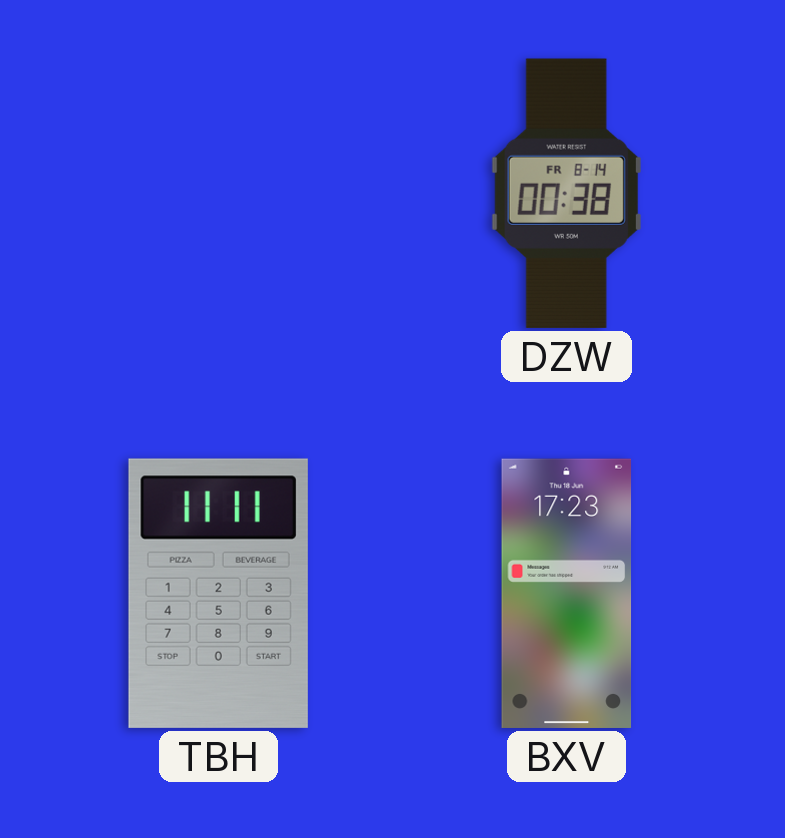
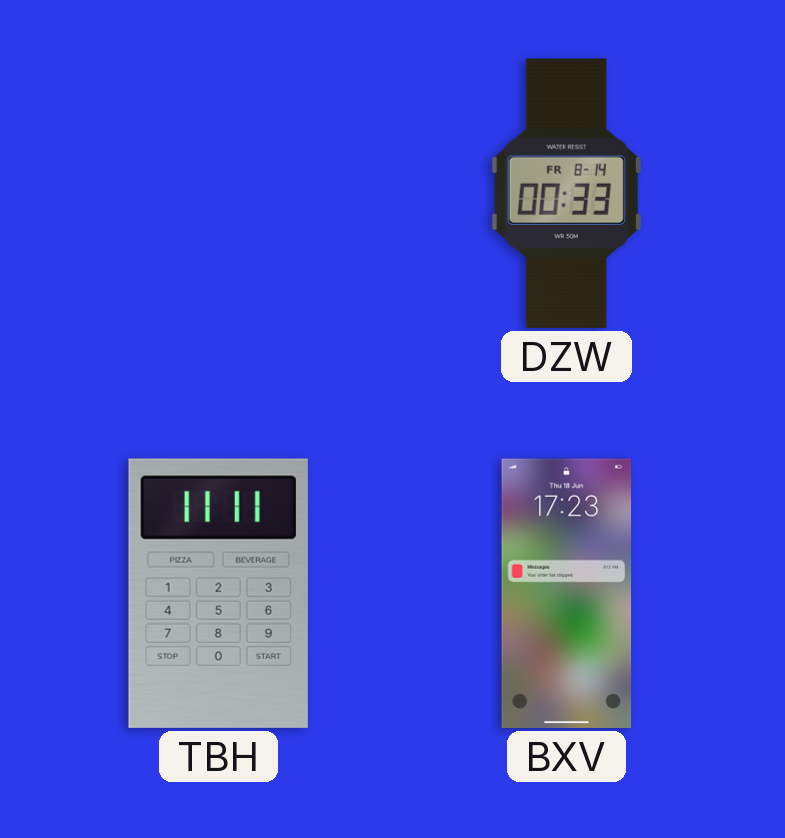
DZW: 00:38 -> 00:33 (566, 193)
